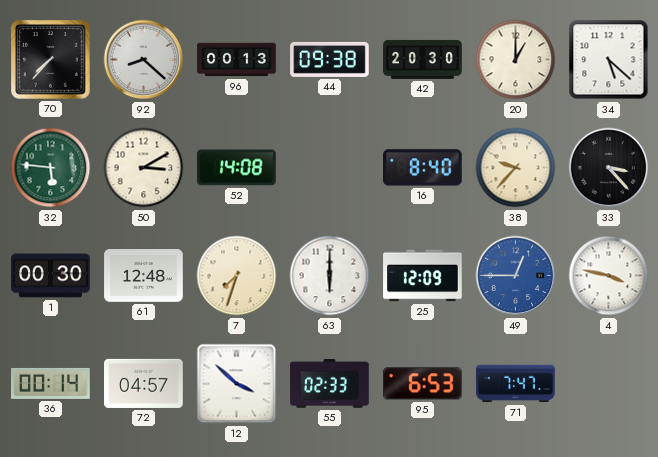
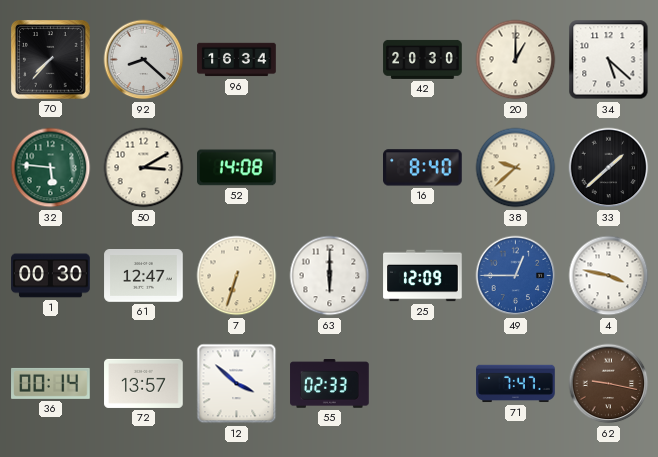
96: 00:13 -> 16:34 (237, 60)
44: 09:38 -> none (330, 59)
38: 9:37 -> 9:38 (516, 168)
33: 3:23 -> 1:38 (609, 168)
61: 12:48 -> 12:47 (144, 276)
7: 7:33 -> 6:33 (237, 276)
72: 04:57 -> 13:57 (144, 383)
95: 6:53 -> none (423, 384)
62: none -> 9:17 (609, 384)
